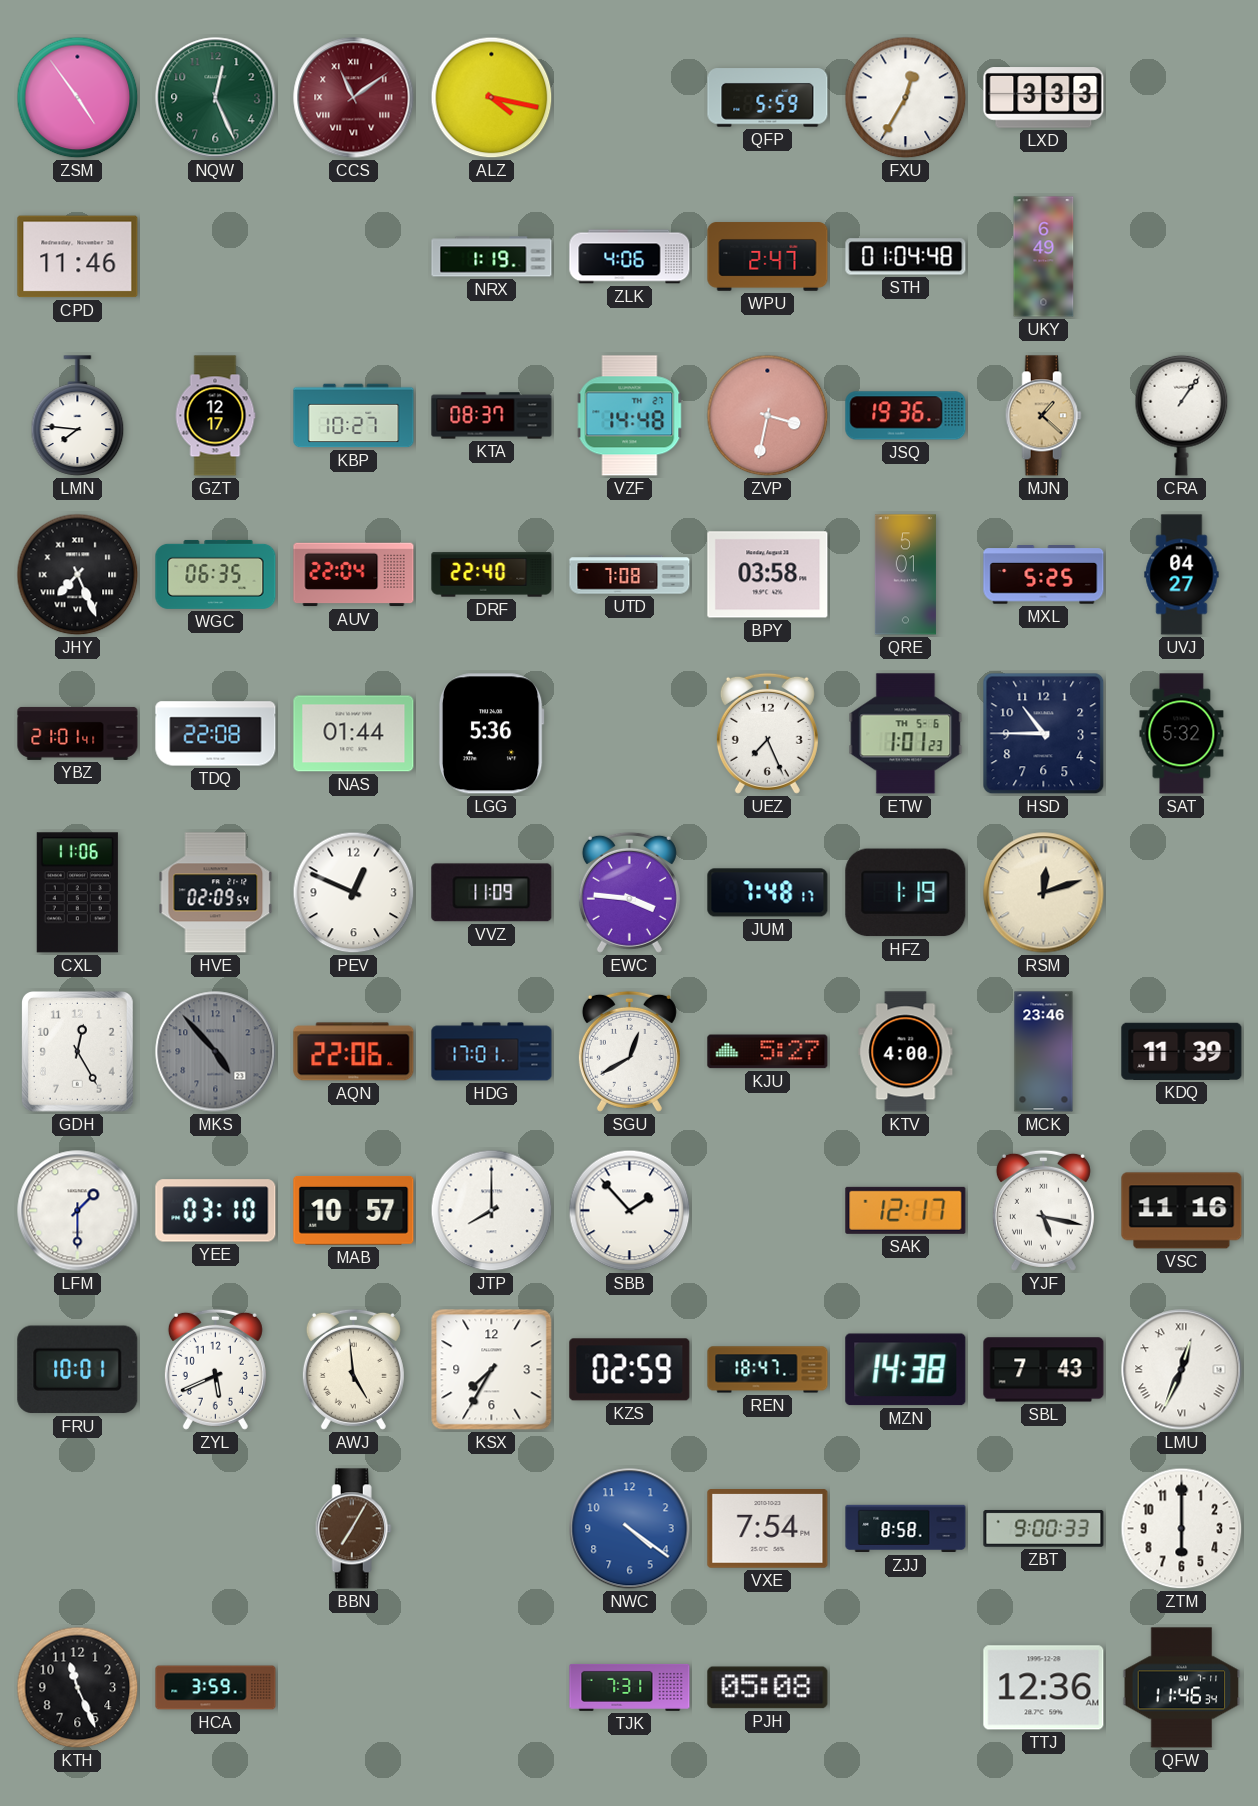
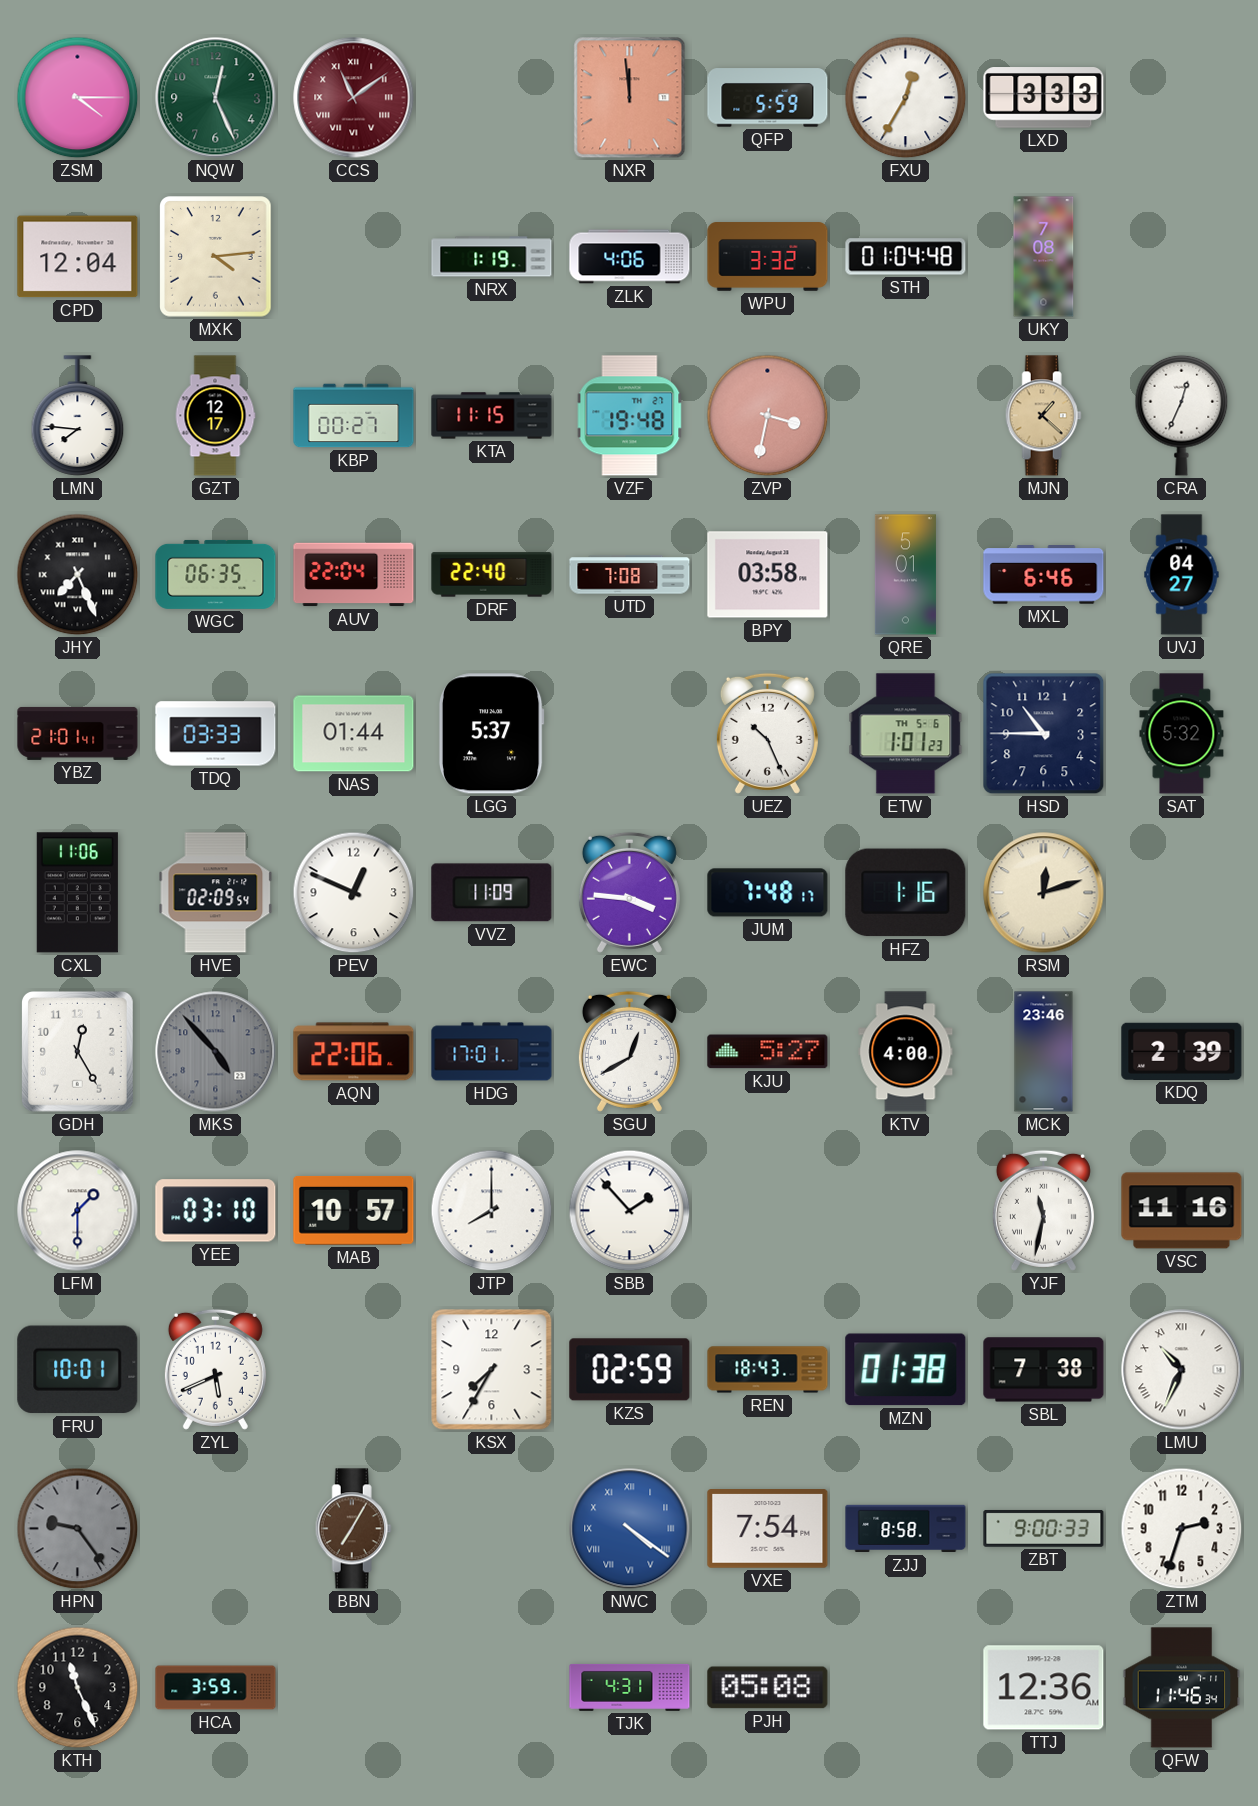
ZSM: 4:54 -> 4:15 (78, 98)
ALZ: 4:17 -> none (492, 98)
NXR: none -> 11:59 (630, 98)
CPD: 11:46 -> 12:04 (78, 257)
MXK: none -> 4:14 (216, 257)
WPU: 2:47 -> 3:32 (768, 257)
UKY: 6:49 -> 7:08 (1044, 257)
KBP: 10:27 -> 00:27 (354, 416)
KTA: 08:37 -> 11:15 (492, 416)
VZF: 14:48 -> 19:48 (630, 416)
JSQ: 19:36 -> none (906, 416)
CRA: 1:06 -> 12:34 (1182, 415)
MXL: 5:25 -> 6:46 (1044, 575)
TDQ: 22:08 -> 03:33 (216, 734)
LGG: 5:36 -> 5:37 (491, 734)
UEZ: 7:26 -> 10:26 (767, 733)
HFZ: 1:19 -> 1:16 (906, 893)
KDQ: 11:39 -> 2:39 (1182, 1051)
SAK: 12:17 -> none (906, 1210)
YJF: 5:17 -> 11:32 (1043, 1210)
AWJ: 4:59 -> none (353, 1369)
REN: 18:47 -> 18:43 (768, 1370)
MZN: 14:38 -> 01:38 (906, 1370)
SBL: 7:43 -> 7:38 (1044, 1370)
LMU: 12:34 -> 10:34 (1182, 1370)
HPN: none -> 9:24 (78, 1529)
NWC numerals: Arabic -> Roman (630, 1529)
ZTM: 6:00 -> 2:33 (1182, 1529)
TJK: 7:31 -> 4:31 (630, 1687)
